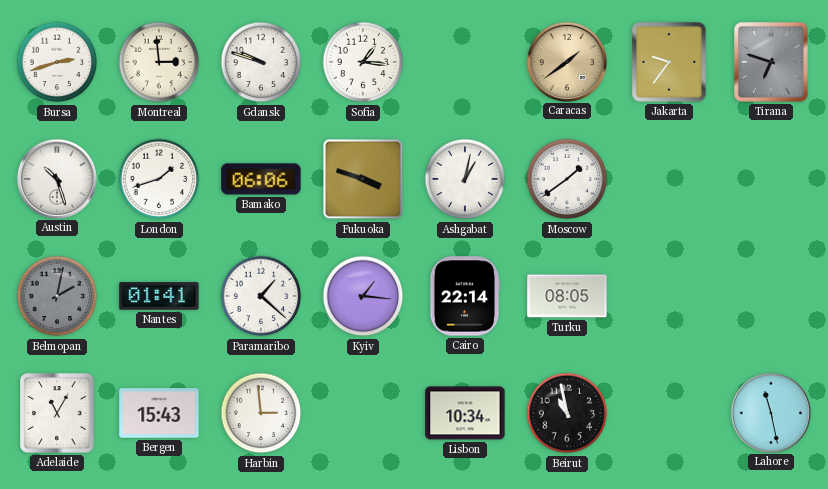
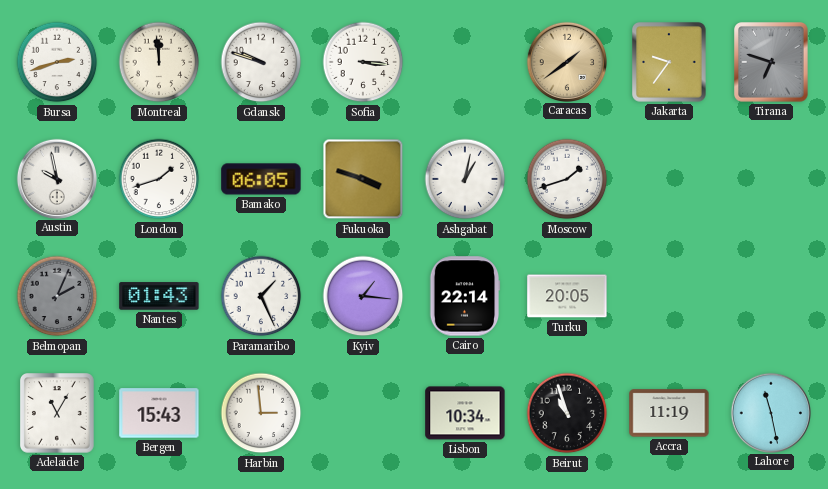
Montreal: 2:59 -> 11:59 (159, 62)
Sofia: 1:16 -> 3:16 (363, 62)
Austin: 10:27 -> 9:58 (56, 178)
Bamako: 06:06 -> 06:05 (261, 179)
Moscow: 1:39 -> 1:42 (567, 179)
Belmopan: 2:02 -> 2:04 (57, 296)
Nantes: 01:41 -> 01:43 (159, 296)
Paramaribo: 1:22 -> 1:26 (261, 296)
Turku: 08:05 -> 20:05 (567, 296)
Beirut: 10:58 -> 10:57 (567, 413)
Accra: none -> 11:19 (669, 413)
